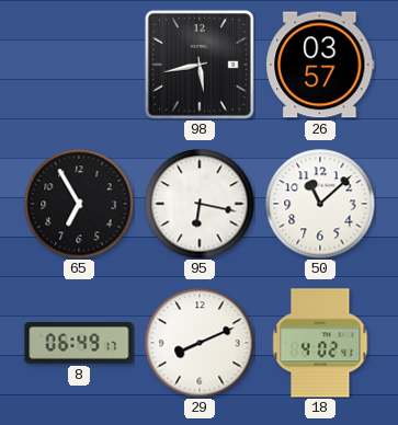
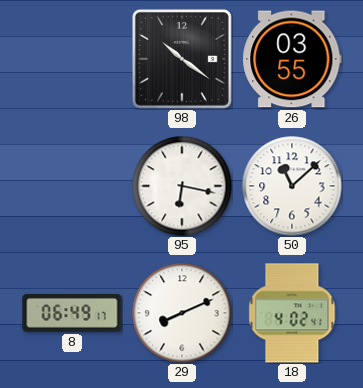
98: 5:43 -> 10:21 (182, 59)
26: 03:57 -> 03:55 (292, 59)
65: 6:55 -> none (79, 204)
